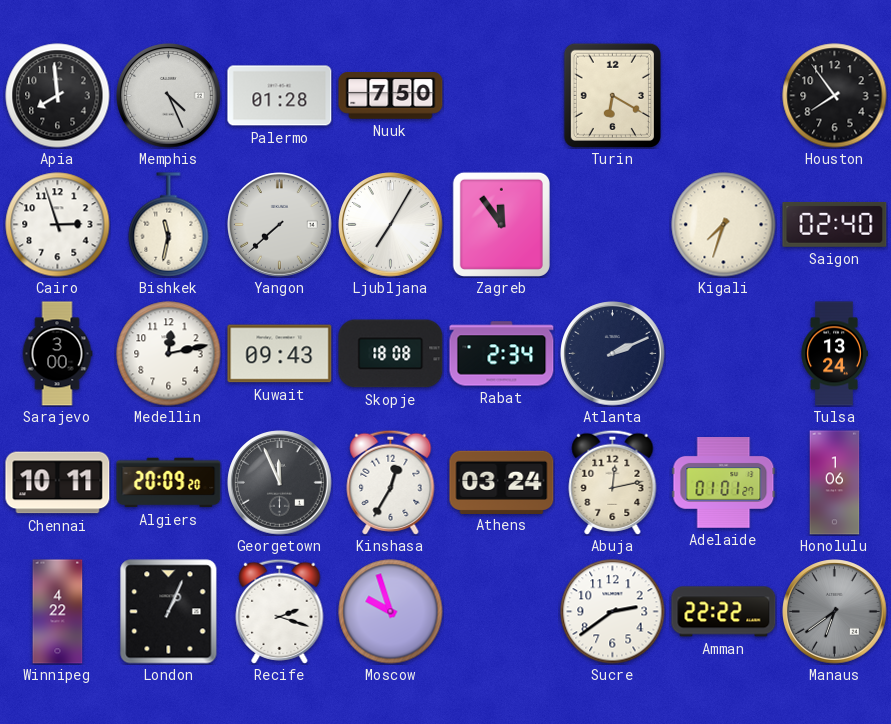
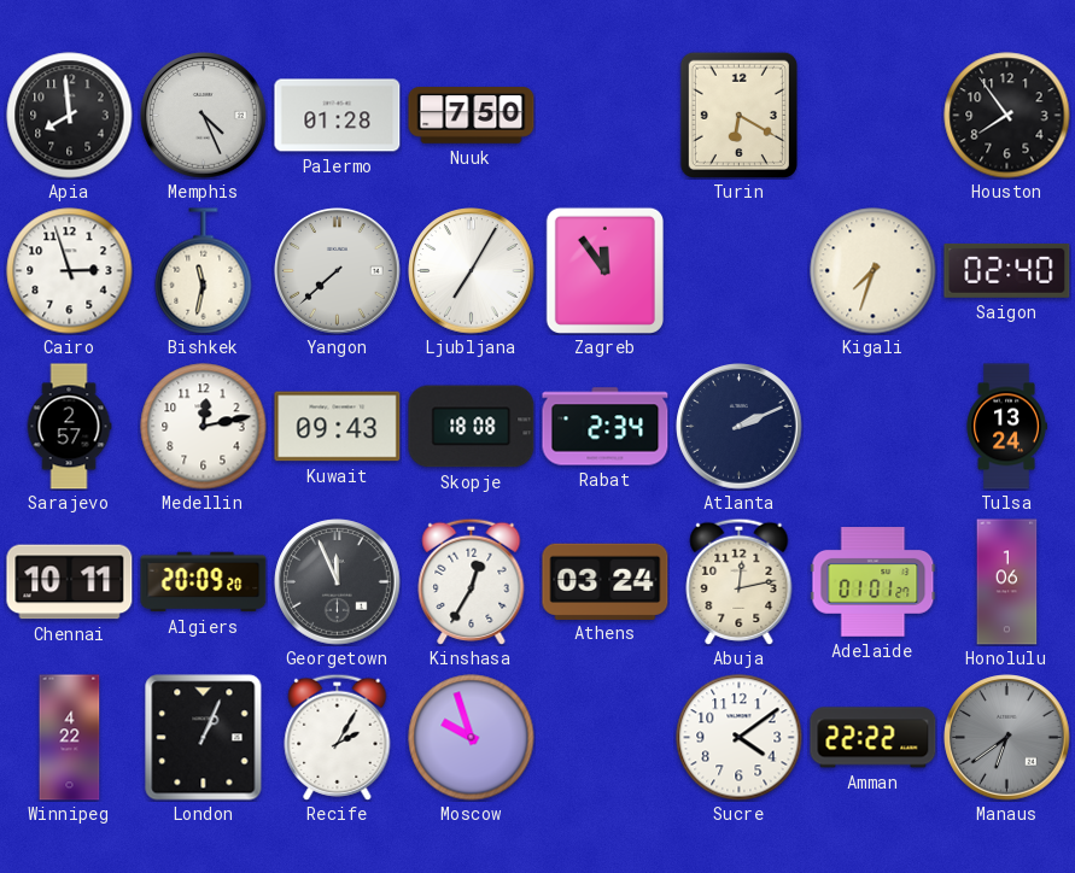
Sarajevo: 3:00 -> 2:57 (69, 427)
Recife: 2:18 -> 2:05 (338, 737)
Sucre: 2:39 -> 4:09 (740, 738)
